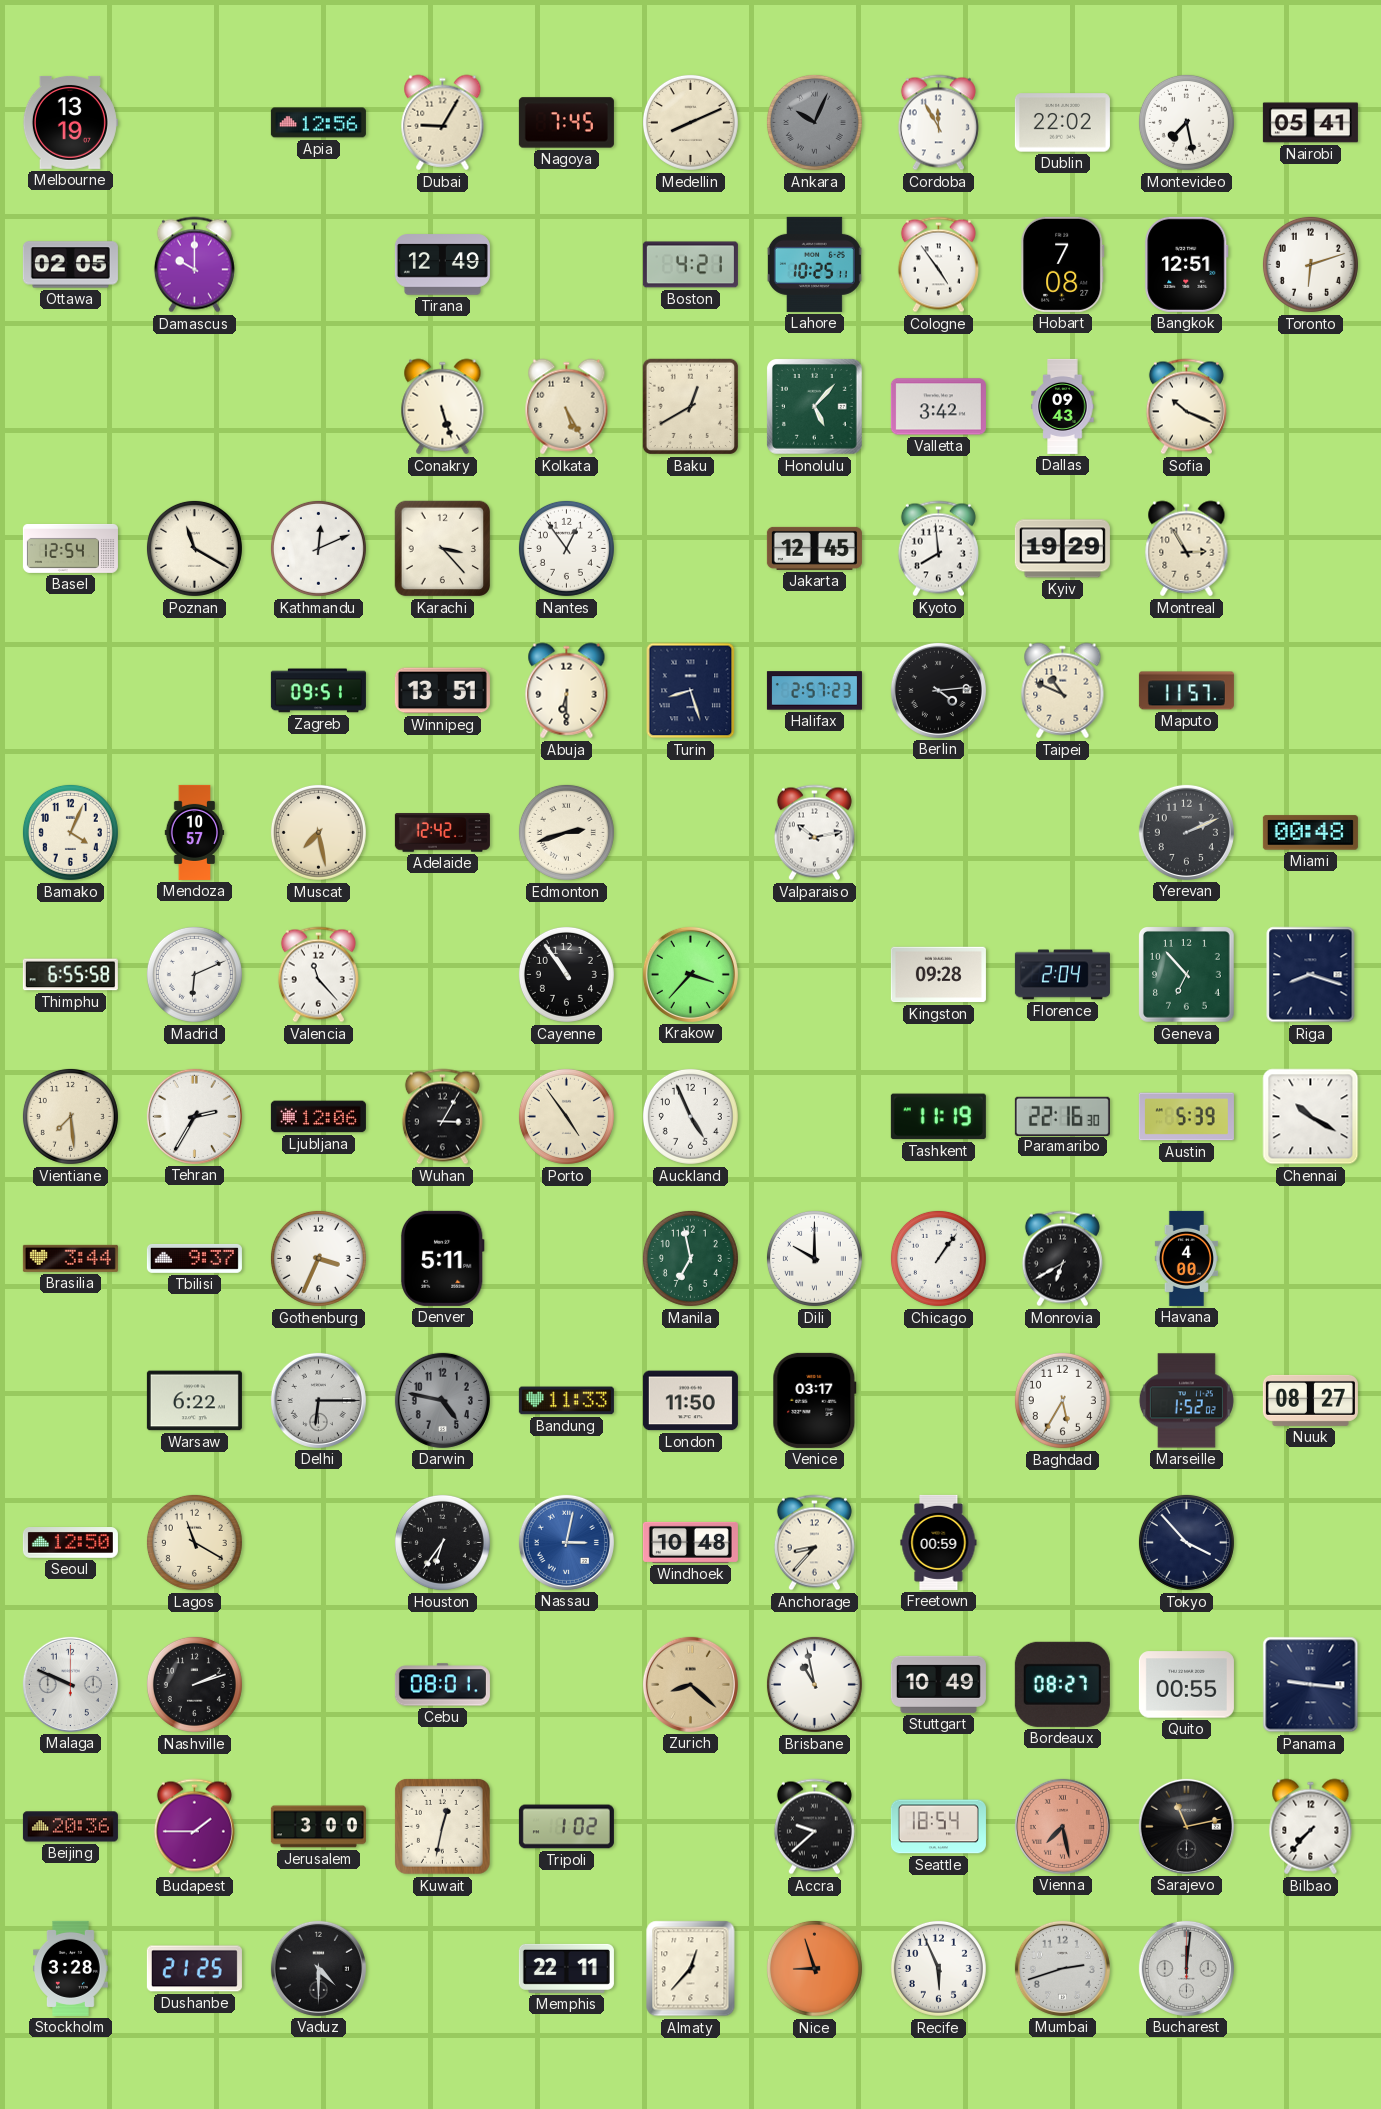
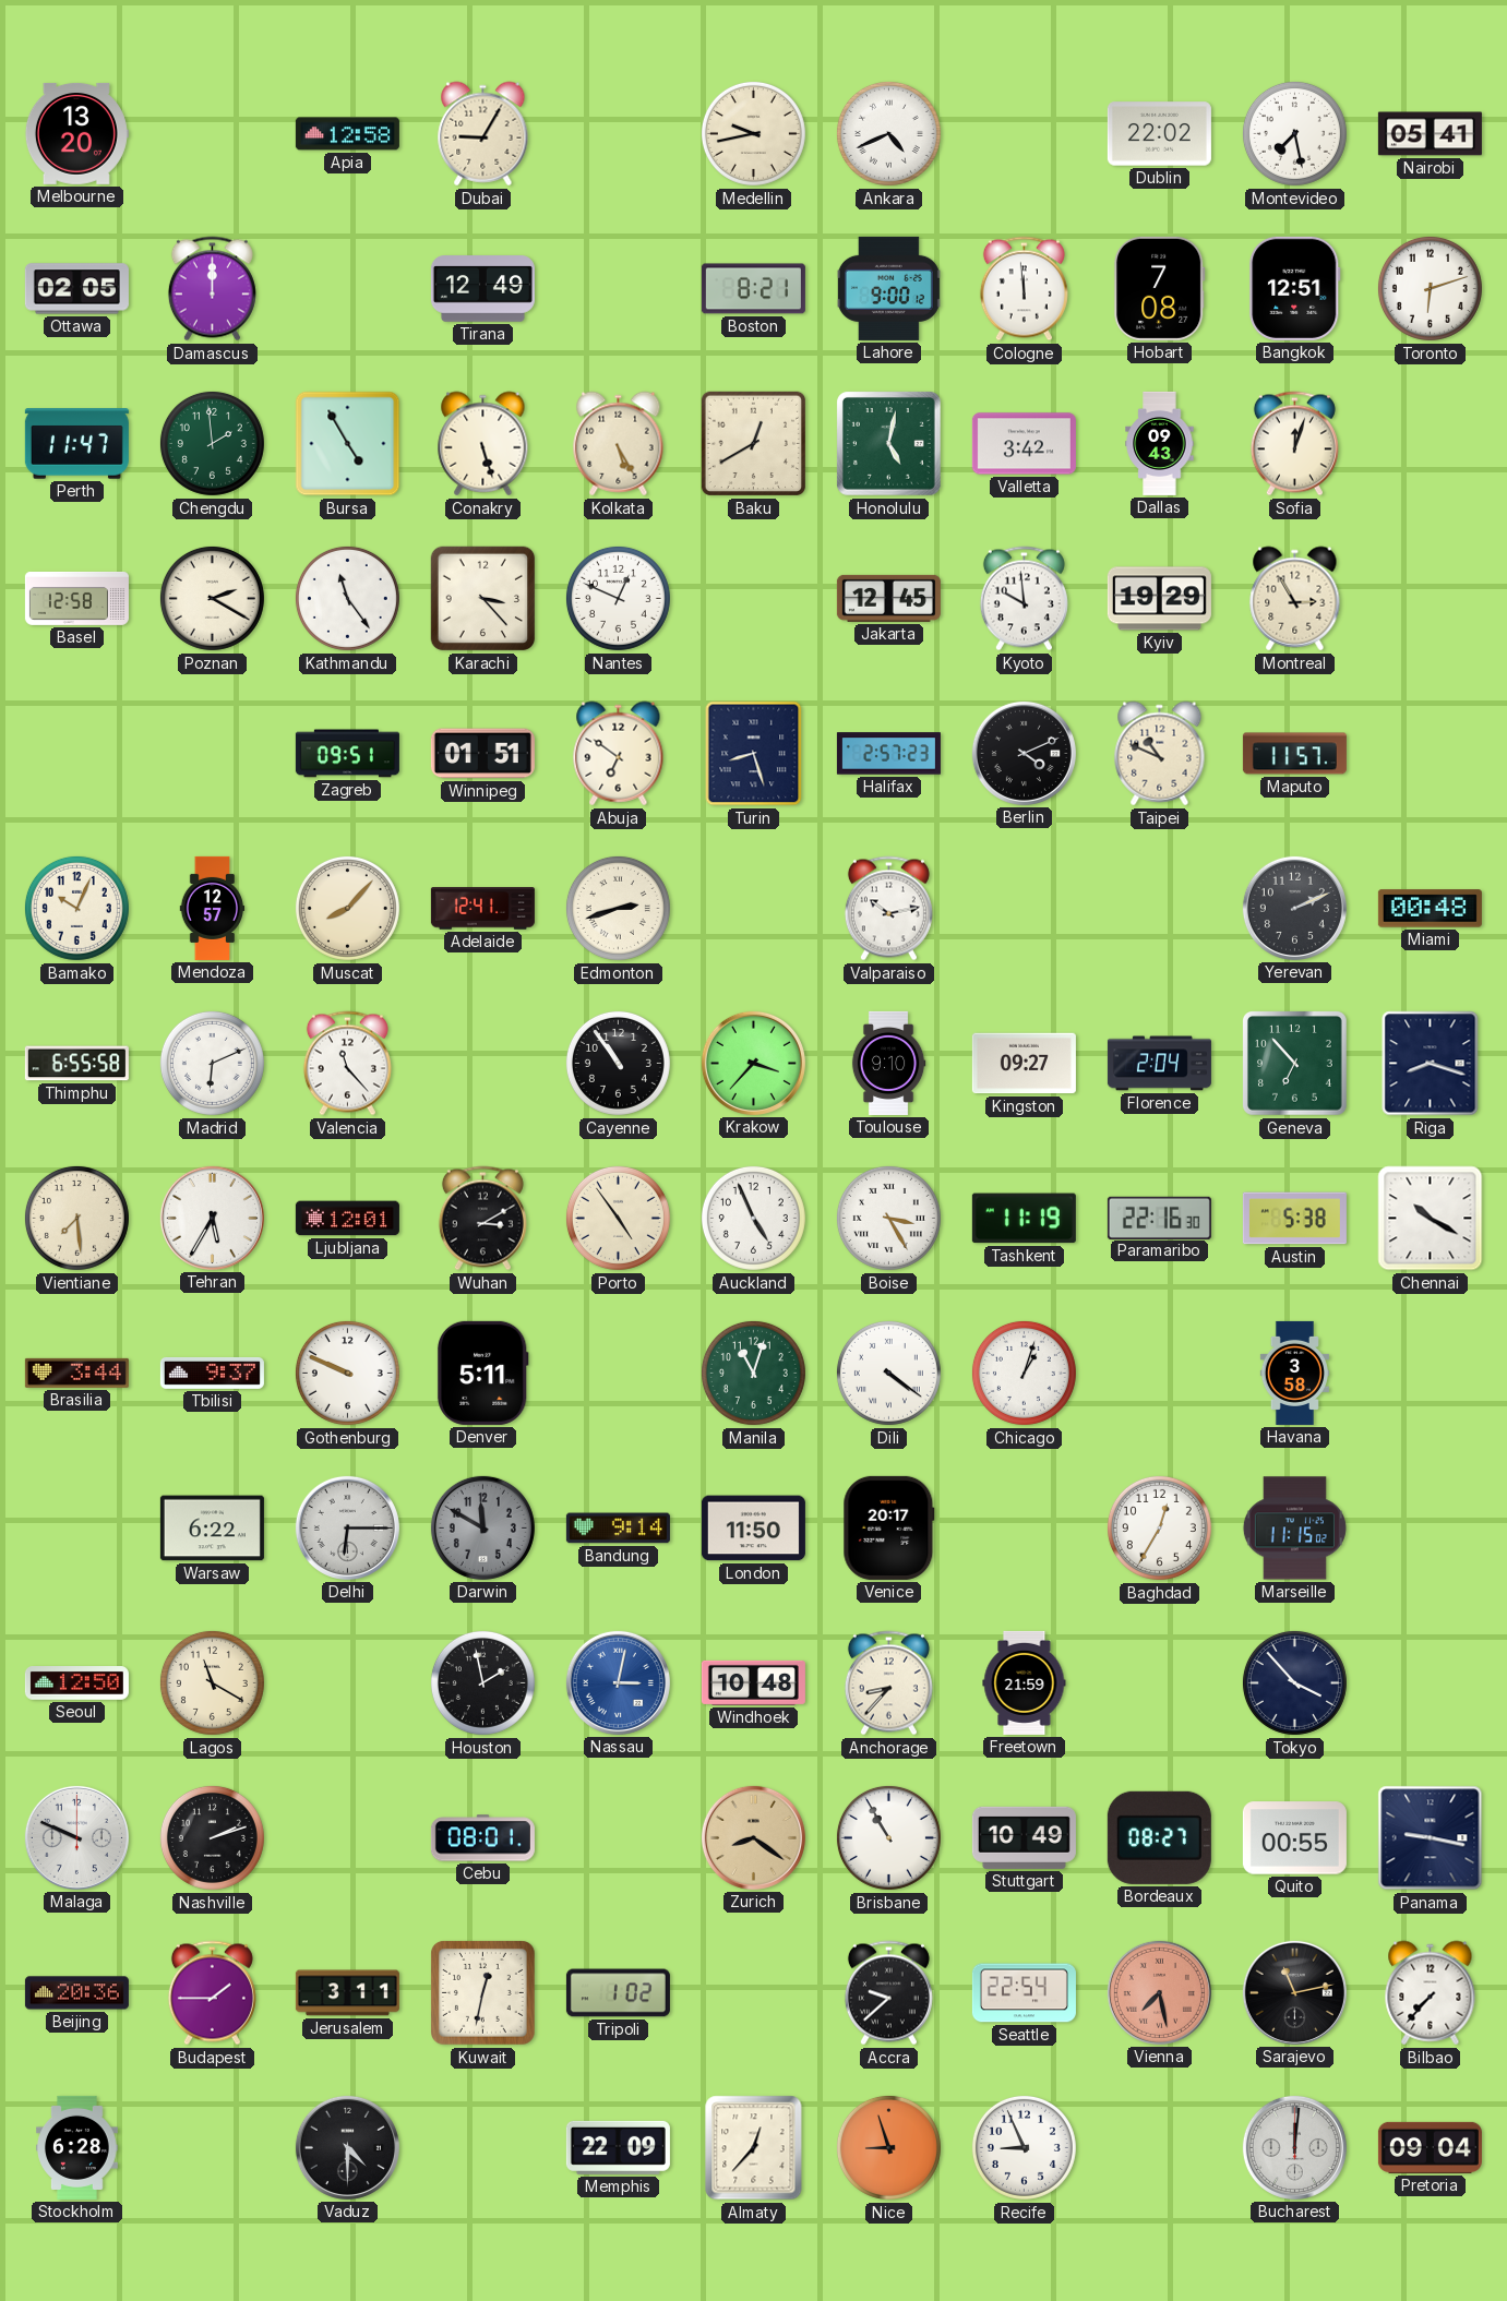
Melbourne: 13:19 -> 13:20 (76, 133)
Apia: 12:56 -> 12:58 (347, 134)
Nagoya: 7:45 -> none (566, 123)
Medellin: 8:11 -> 9:43 (753, 133)
Ankara: 10:04 -> 4:41 (888, 133)
Ankara dial: grey -> white (888, 133)
Cordoba: 11:55 -> none (938, 123)
Damascus: 10:00 -> 12:00 (212, 289)
Boston: 4:21 -> 8:21 (753, 289)
Lahore: 10:25 -> 9:00 (888, 288)
Cologne: 4:54 -> 11:59 (1024, 289)
Perth: none -> 11:47 (76, 444)
Chengdu: none -> 1:59 (212, 443)
Bursa: none -> 4:55 (348, 444)
Honolulu: 5:07 -> 5:02 (889, 444)
Sofia: 10:19 -> 12:03 (1294, 444)
Basel: 12:54 -> 12:58 (76, 598)
Poznan: 11:20 -> 2:20 (212, 598)
Kathmandu: 12:11 -> 11:24 (347, 598)
Nantes: 12:54 -> 12:49 (618, 598)
Kyoto: 7:59 -> 9:59 (1024, 599)
Winnipeg: 13:51 -> 01:51 (482, 754)
Abuja: 6:30 -> 6:51 (619, 754)
Berlin: 4:14 -> 4:11 (1024, 753)
Bamako: 4:04 -> 10:04 (76, 908)
Mendoza: 10:57 -> 12:57 (213, 908)
Muscat: 7:28 -> 8:07 (347, 908)
Adelaide: 12:42 -> 12:41 (482, 909)
Toulouse: none -> 9:10 (888, 1063)
Kingston: 09:28 -> 09:27 (1024, 1064)
Tehran: 2:35 -> 5:35 (212, 1218)
Ljubljana: 12:06 -> 12:01 (347, 1219)
Wuhan: 3:05 -> 3:10 (482, 1219)
Boise: none -> 3:25 (888, 1218)
Austin: 5:39 -> 5:38 (1294, 1219)
Gothenburg: 3:34 -> 9:49 (347, 1373)
Manila: 6:58 -> 11:03 (753, 1373)
Dili: 10:00 -> 4:21 (888, 1373)
Chicago: 1:06 -> 1:03 (1024, 1373)
Monrovia: 6:40 -> none (1062, 1259)
Havana: 4:00 -> 3:58 (1294, 1373)
Darwin: 4:47 -> 11:50 (482, 1527)
Bandung: 11:33 -> 9:14 (618, 1529)
Venice: 03:17 -> 20:17 (889, 1527)
Baghdad: 5:35 -> 12:35 (1159, 1527)
Marseille: 1:52 -> 11:15 (1294, 1529)
Nuuk: 08:27 -> none (1310, 1400)
Houston: 6:36 -> 1:58 (482, 1682)
Freetown: 00:59 -> 21:59 (1025, 1682)
Zurich: 8:22 -> 8:21 (753, 1837)
Brisbane: 10:58 -> 10:55 (888, 1837)
Panama: 9:16 -> 9:17 (1431, 1838)
Jerusalem: 3:00 -> 3:11 (347, 1993)
Seattle: 18:54 -> 22:54 (1024, 1993)
Stockholm: 3:28 -> 6:28 (77, 2147)
Dushanbe: 21:25 -> none (194, 1969)
Memphis: 22:11 -> 22:09 (618, 2147)
Recife: 5:56 -> 8:56 (1024, 2147)
Mumbai: 2:42 -> none (1062, 1968)
Pretoria: none -> 09:04 (1430, 2147)
